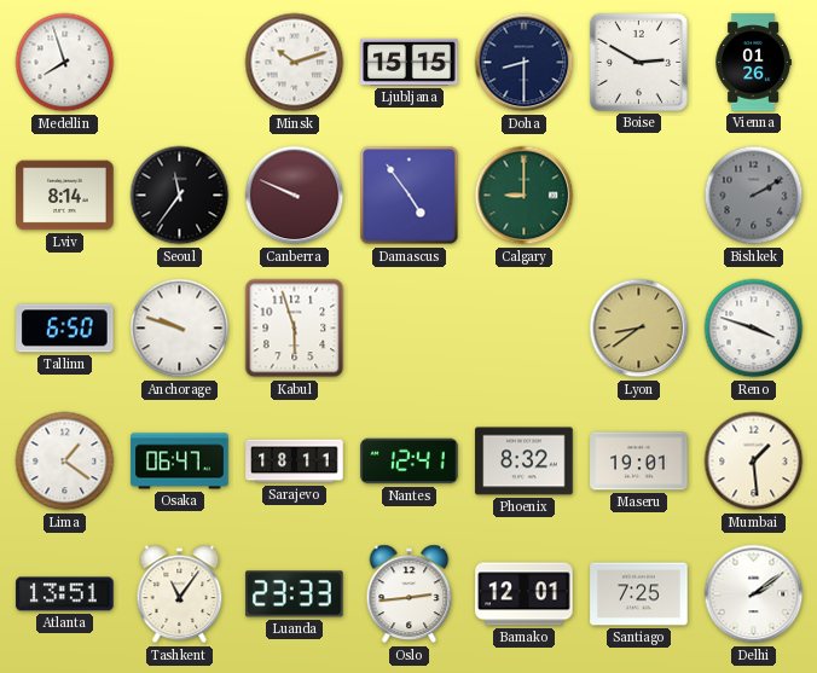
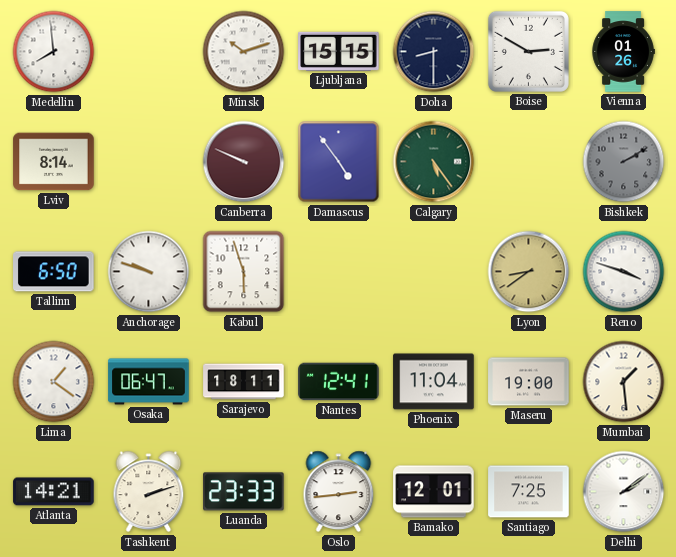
Medellin: 7:57 -> 7:59 (54, 52)
Seoul: 11:36 -> none (180, 196)
Calgary: 9:00 -> 5:24 (434, 162)
Phoenix: 8:32 -> 11:04 (434, 382)
Maseru: 19:01 -> 19:00 (529, 382)
Atlanta: 13:51 -> 14:21 (54, 492)
Tashkent: 11:06 -> 2:12 (149, 492)
